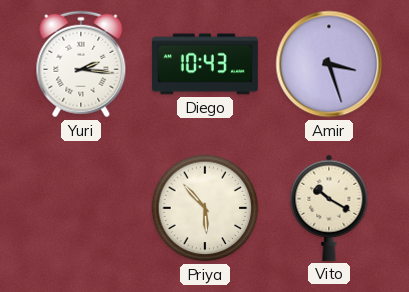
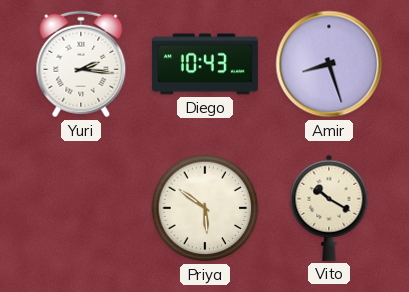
Amir: 3:27 -> 8:27 (329, 64)
Priya: 5:53 -> 5:51 (205, 208)
